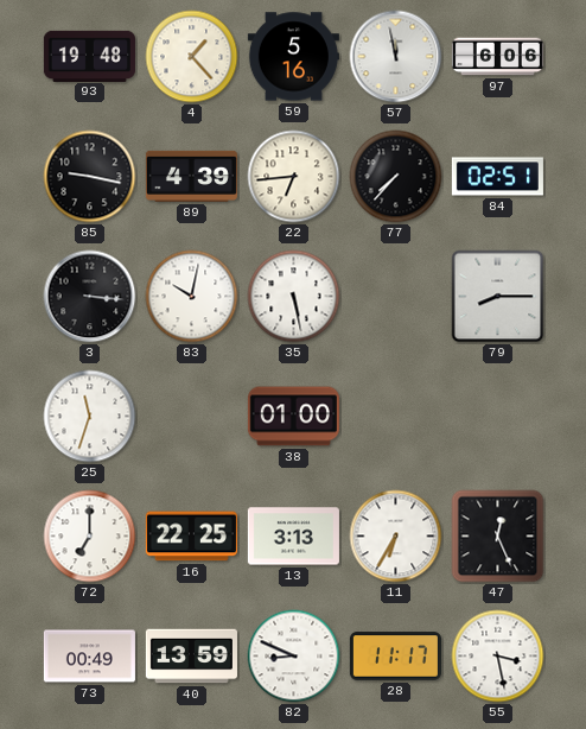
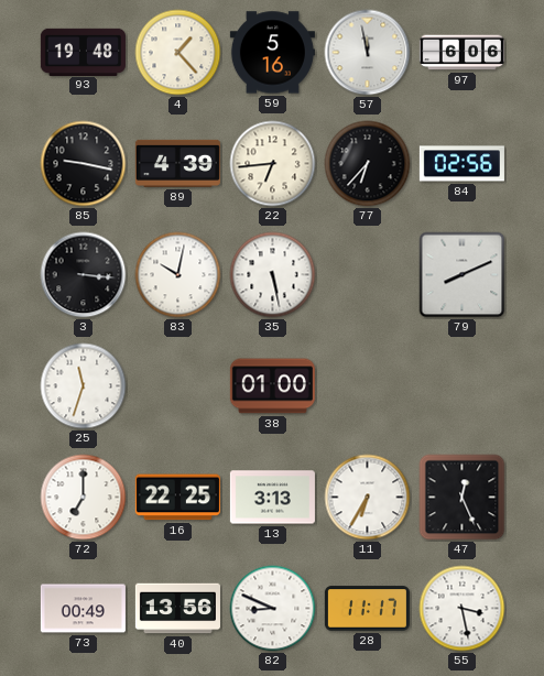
77: 7:37 -> 6:37 (368, 164)
84: 02:51 -> 02:56 (461, 164)
79: 8:15 -> 8:11 (463, 275)
40: 13:59 -> 13:56 (177, 609)
